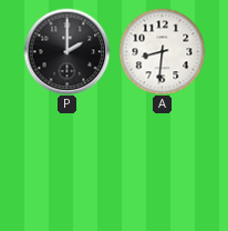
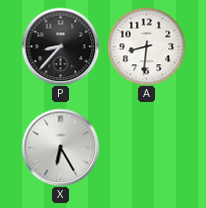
P: 2:00 -> 8:37 (60, 46)
X: none -> 6:25 (60, 147)
